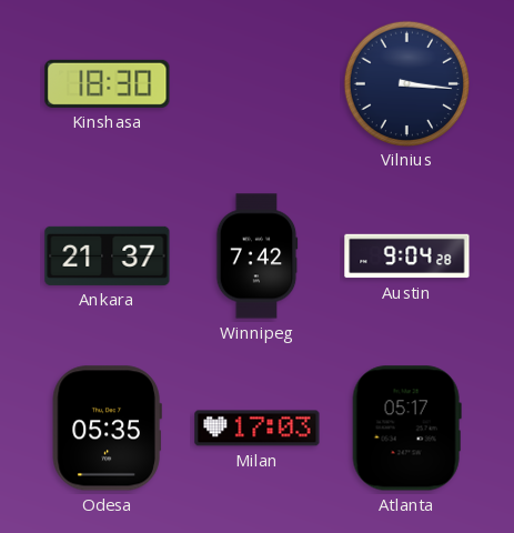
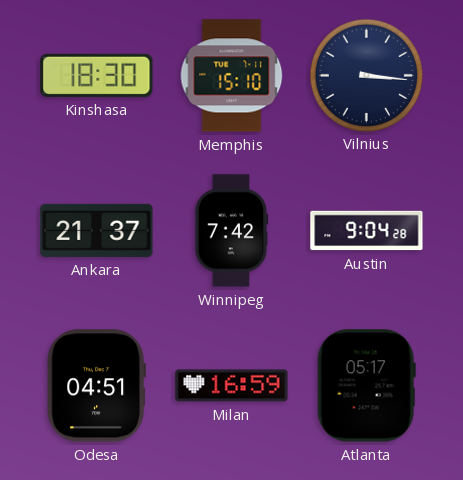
Memphis: none -> 15:10 (232, 76)
Odesa: 05:35 -> 04:51 (96, 386)
Milan: 17:03 -> 16:59 (232, 386)
